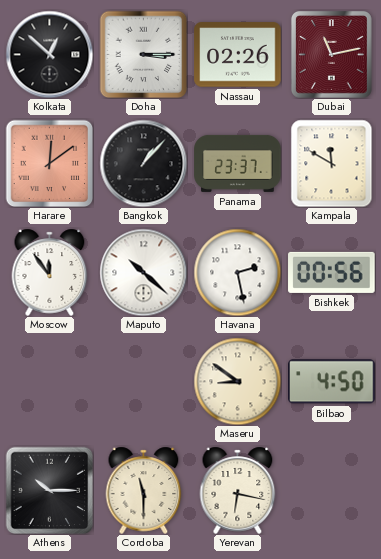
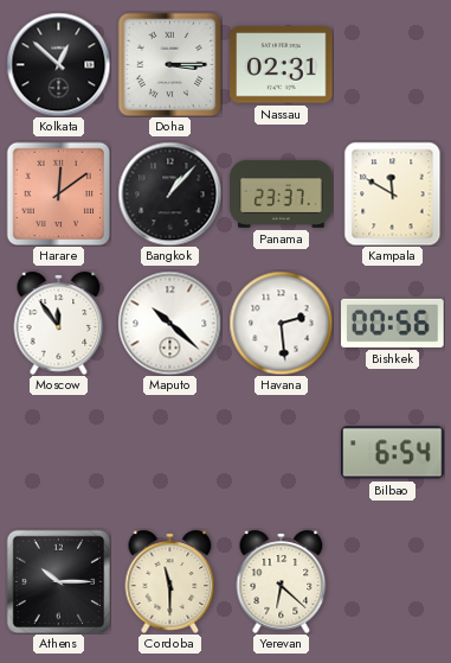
Nassau: 02:26 -> 02:31 (282, 65)
Dubai: 11:13 -> none (331, 54)
Havana: 2:28 -> 2:29 (281, 323)
Maseru: 8:51 -> none (237, 381)
Bilbao: 4:50 -> 6:54 (393, 453)
Yerevan: 6:17 -> 6:22 (282, 581)
